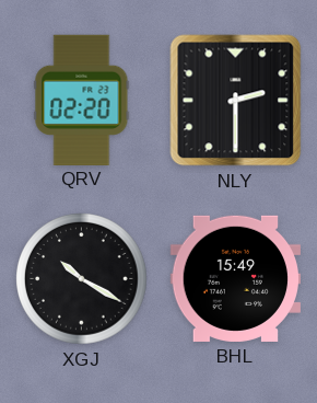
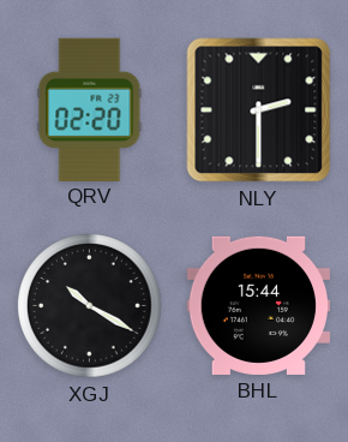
BHL: 15:49 -> 15:44 (258, 305)
